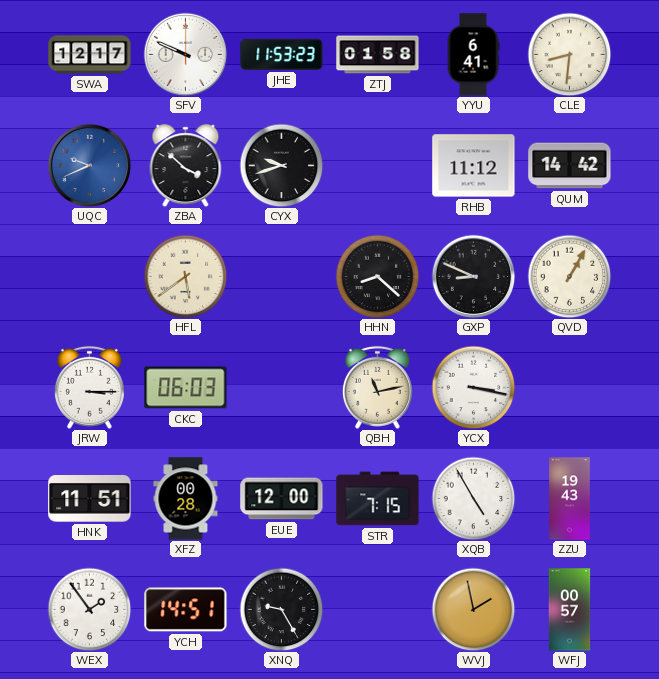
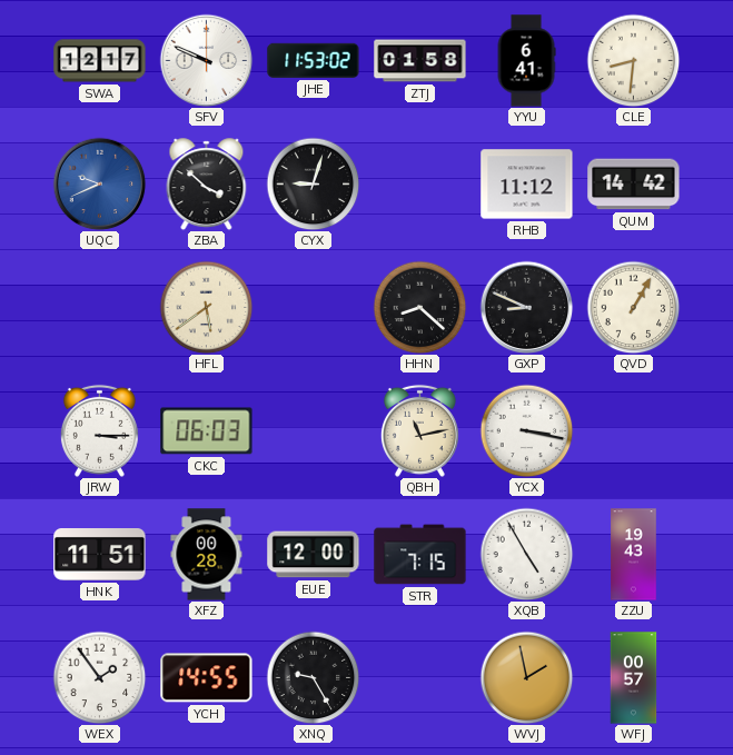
JHE: 11:53:23 -> 11:53:02 (314, 60)
CYX: 9:42 -> 9:03 (313, 183)
YCH: 14:51 -> 14:55 (207, 678)
